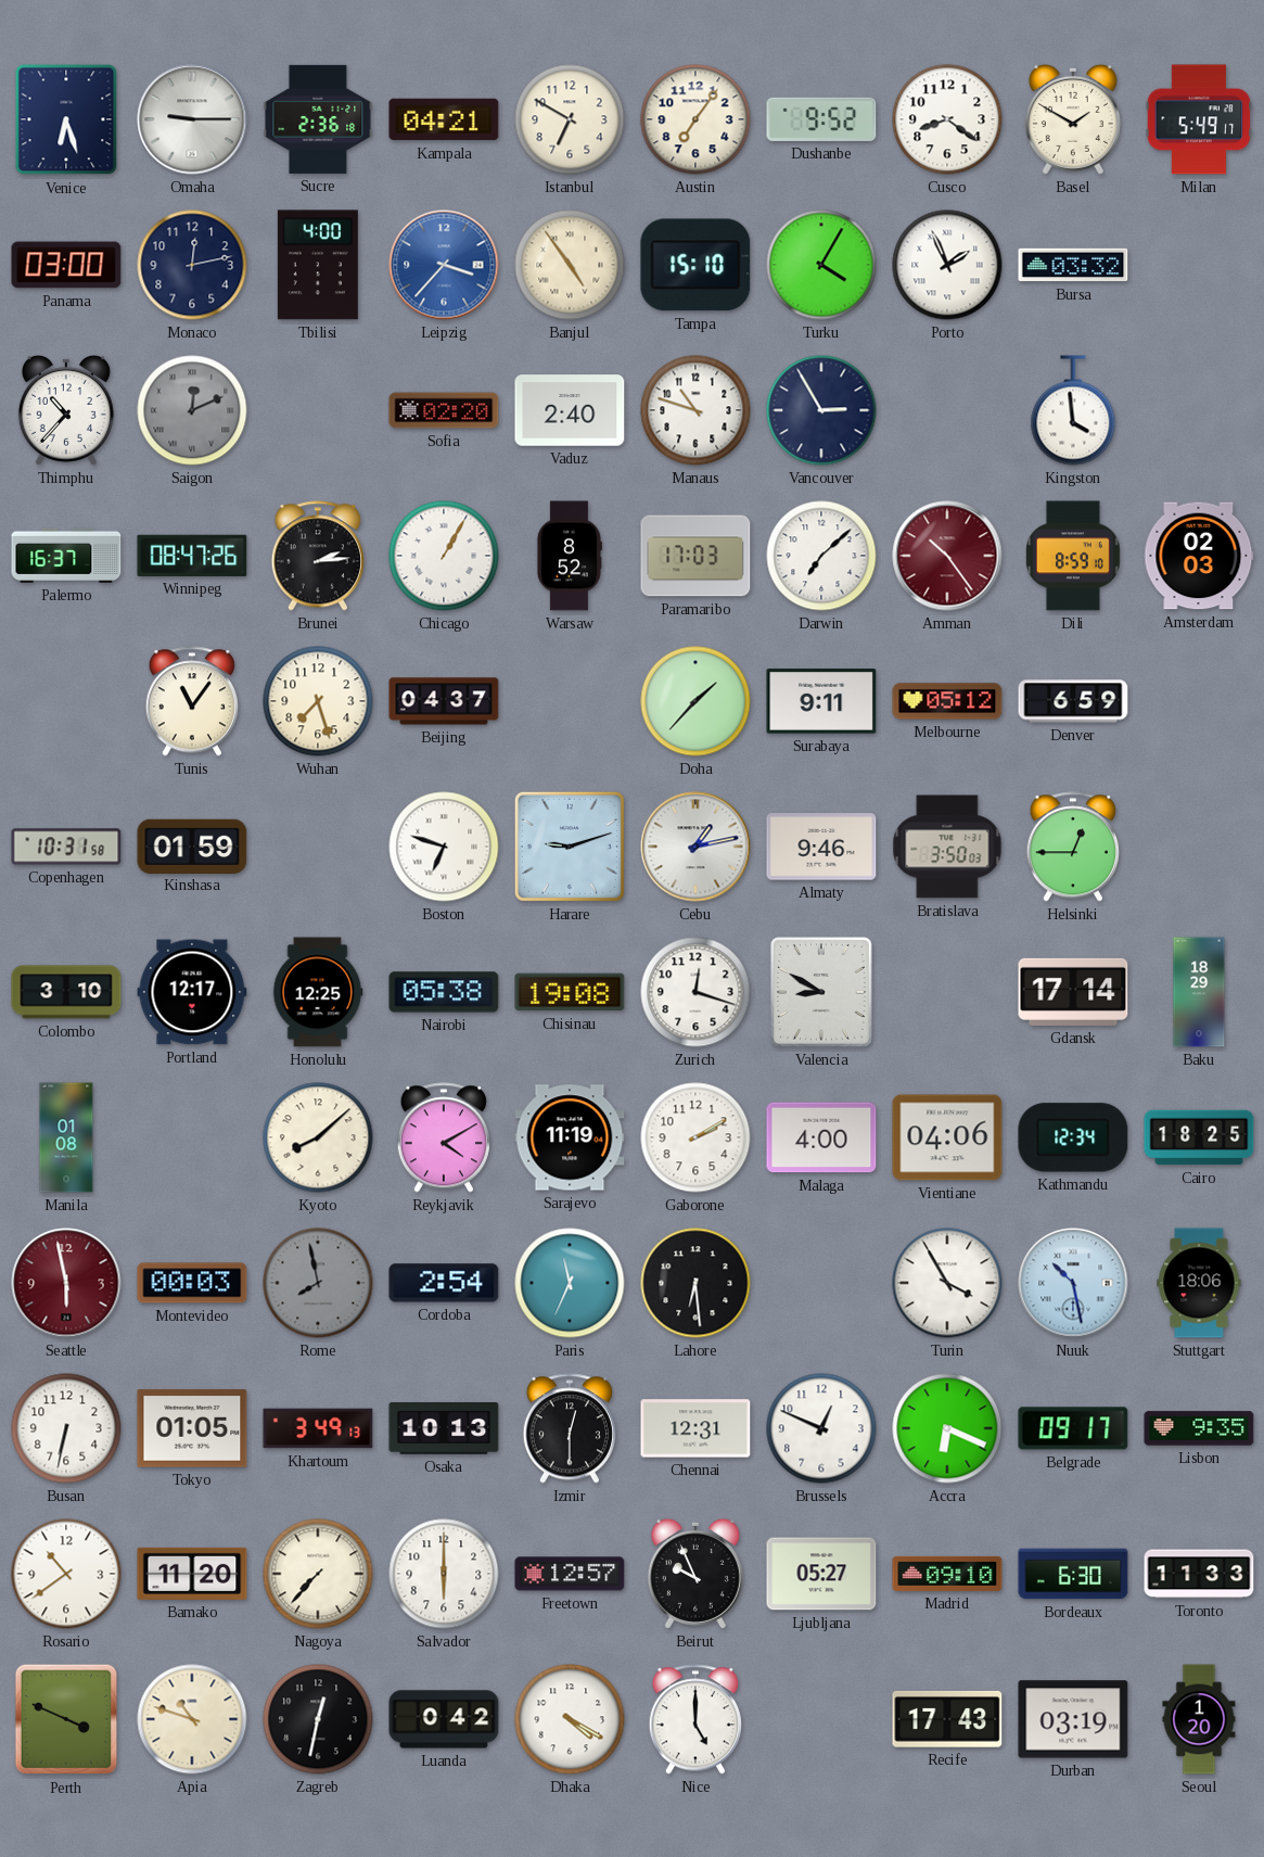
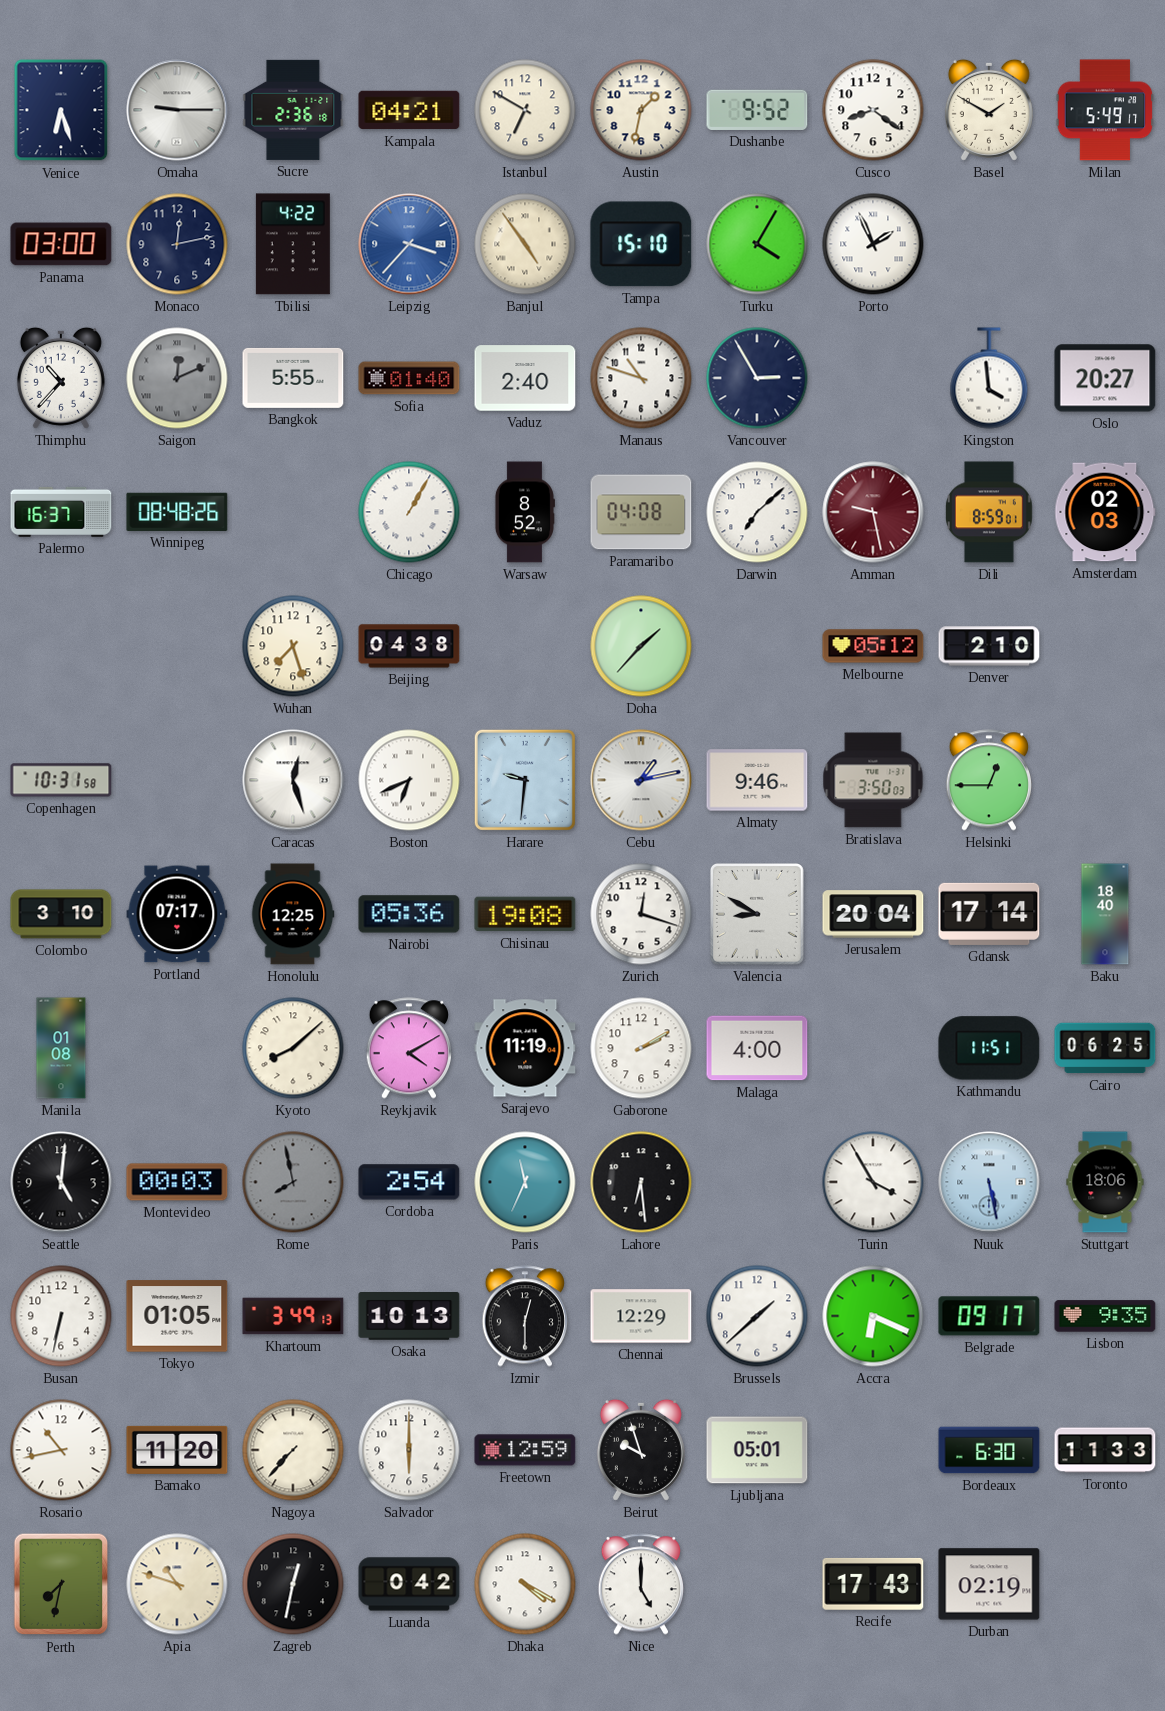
Austin: 7:06 -> 1:32 (641, 110)
Tbilisi: 4:00 -> 4:22 (293, 244)
Bursa: 03:32 -> none (1073, 265)
Bangkok: none -> 5:55 (293, 378)
Sofia: 02:20 -> 01:40 (409, 378)
Oslo: none -> 20:27 (1105, 378)
Winnipeg: 08:47 -> 08:48 (177, 512)
Brunei: 2:14 -> none (317, 556)
Paramaribo: 17:03 -> 04:08 (641, 512)
Amman: 10:24 -> 9:28 (873, 512)
Dili: 8:59:10 -> 8:59:01 (989, 512)
Tunis: 11:06 -> none (191, 701)
Beijing: 04:37 -> 04:38 (409, 646)
Surabaya: 9:11 -> none (821, 701)
Denver: 6:59 -> 2:10 (989, 646)
Kinshasa: 01:59 -> none (192, 845)
Caracas: none -> 12:27 (293, 780)
Boston: 6:48 -> 6:41 (409, 780)
Harare: 9:12 -> 9:31 (525, 780)
Portland: 12:17 -> 07:17 (177, 914)
Nairobi: 05:38 -> 05:36 (409, 914)
Jerusalem: none -> 20:04 (873, 914)
Baku: 18:29 -> 18:40 (1105, 914)
Vientiane: 04:06 -> none (947, 1137)
Kathmandu: 12:34 -> 11:51 (989, 1048)
Cairo: 18:25 -> 06:25 (1105, 1048)
Seattle: 5:58 -> 5:01 (61, 1182)
Seattle dial: burgundy -> black (61, 1182)
Nuuk: 10:28 -> 5:28 (989, 1182)
Chennai: 12:31 -> 12:29 (641, 1316)
Brussels: 12:49 -> 1:38 (757, 1316)
Rosario: 10:39 -> 10:43 (61, 1450)
Freetown: 12:57 -> 12:59 (525, 1450)
Beirut: 9:56 -> 9:57 (641, 1450)
Ljubljana: 05:27 -> 05:01 (757, 1450)
Madrid: 09:10 -> none (947, 1574)
Perth: 3:49 -> 7:32 (61, 1584)
Durban: 03:19 -> 02:19 (989, 1584)
Seoul: 1:20 -> none (1199, 1719)
